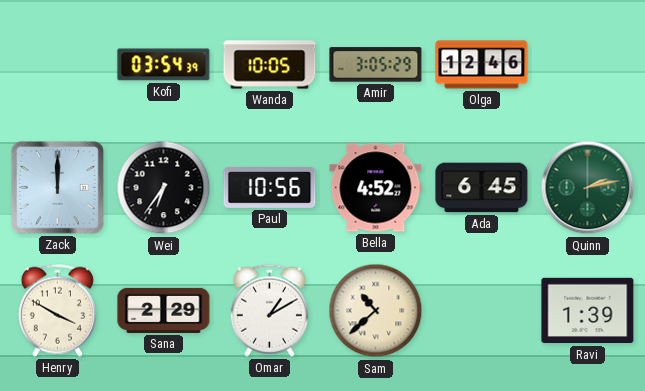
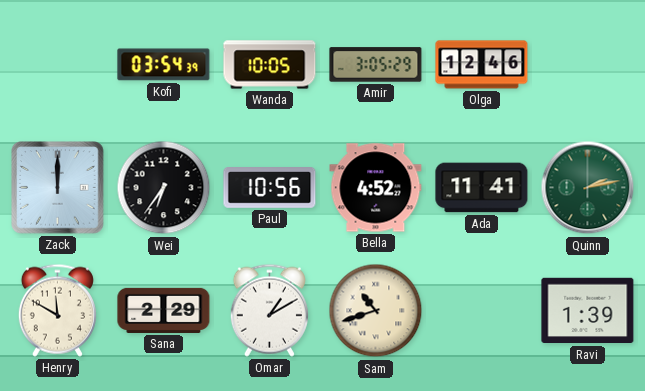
Ada: 6:45 -> 11:41 (482, 188)
Henry: 3:50 -> 11:50 (57, 310)
Sam: 10:38 -> 10:42 (376, 311)
